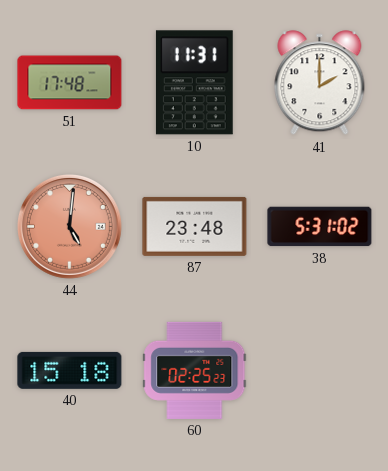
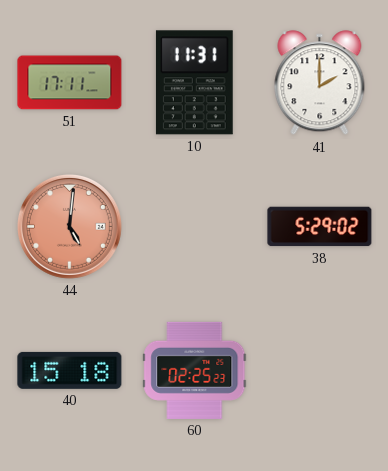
51: 17:48 -> 17:11 (70, 83)
87: 23:48 -> none (195, 226)
38: 5:31 -> 5:29 (320, 227)
